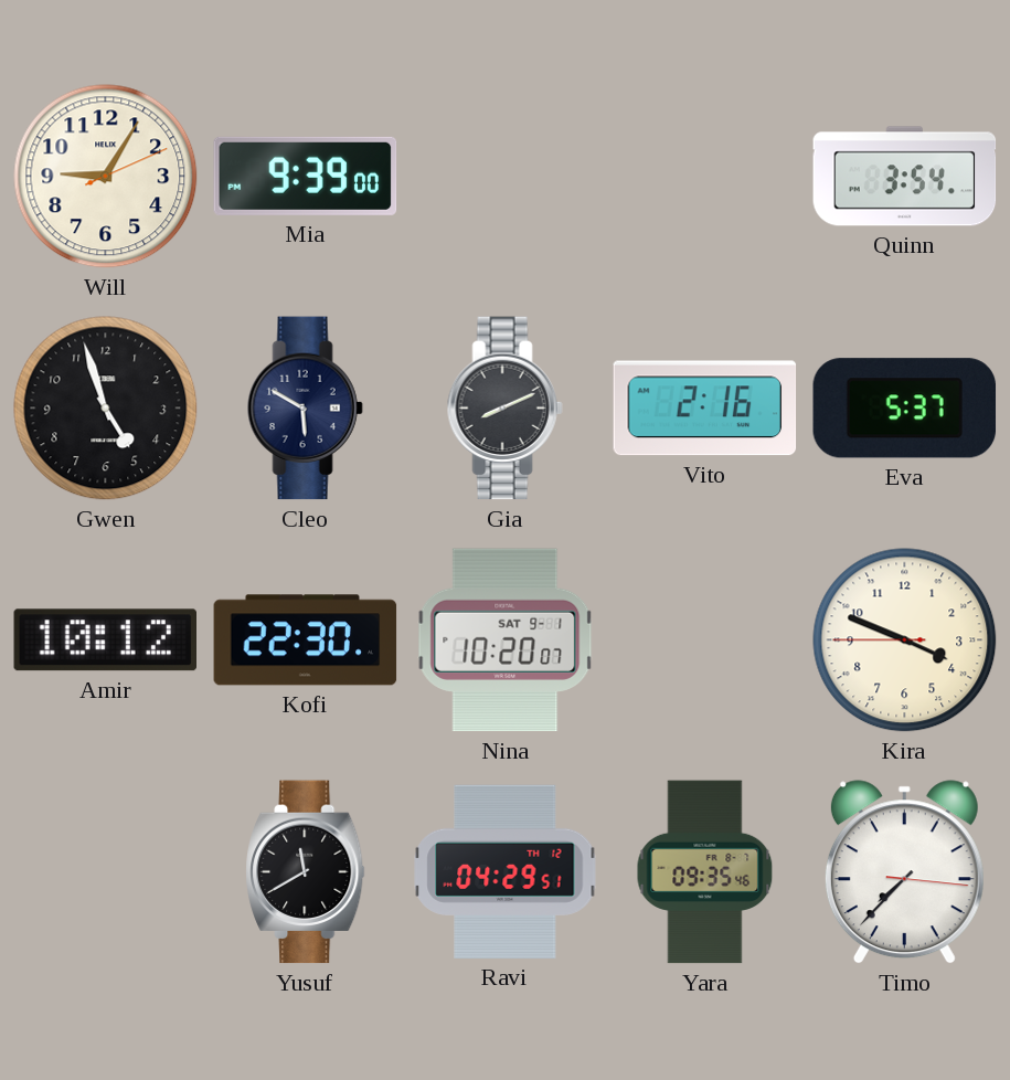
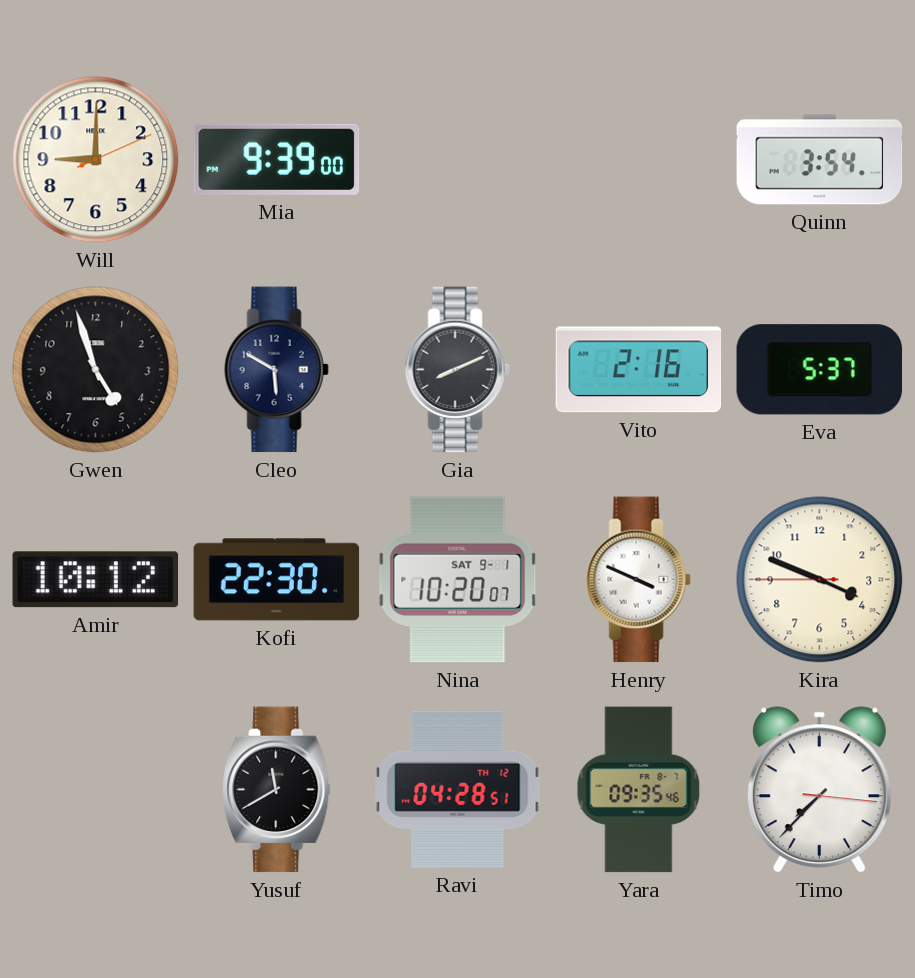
Will: 9:05 -> 9:00 (96, 160)
Henry: none -> 3:49 (638, 580)
Ravi: 04:29 -> 04:28 (458, 789)
